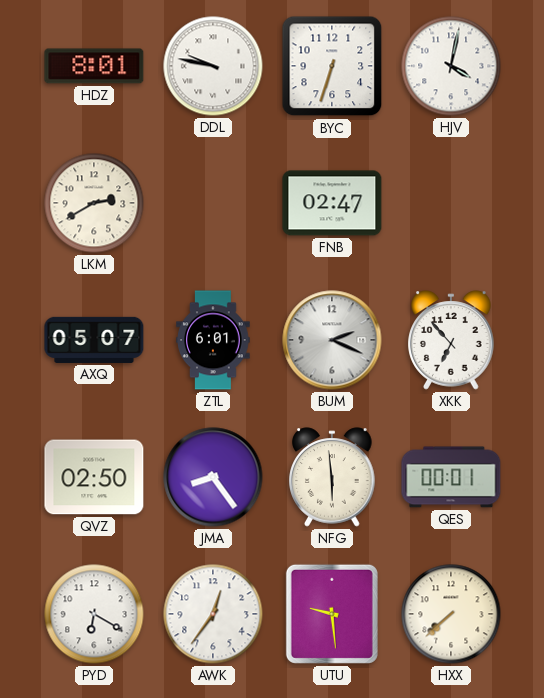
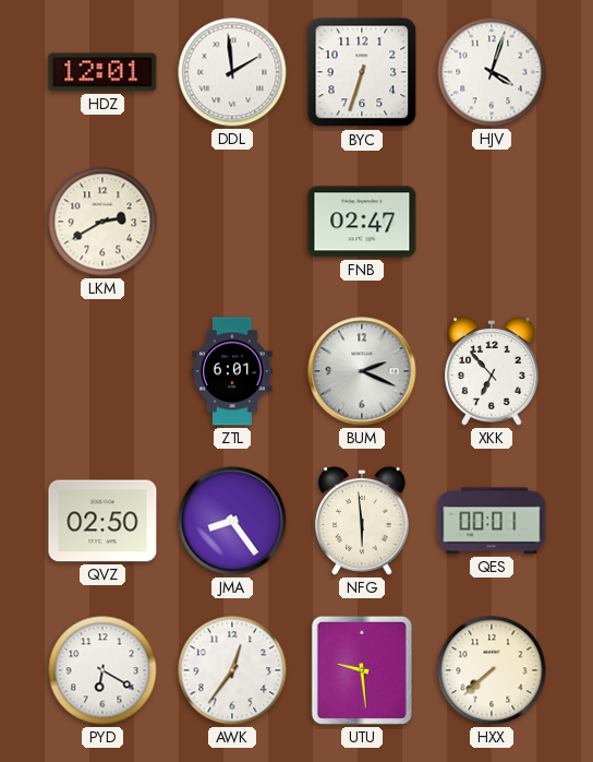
HDZ: 8:01 -> 12:01 (102, 72)
DDL: 9:47 -> 1:59 (232, 72)
HJV: 4:02 -> 4:03 (492, 72)
AXQ: 05:07 -> none (94, 340)
